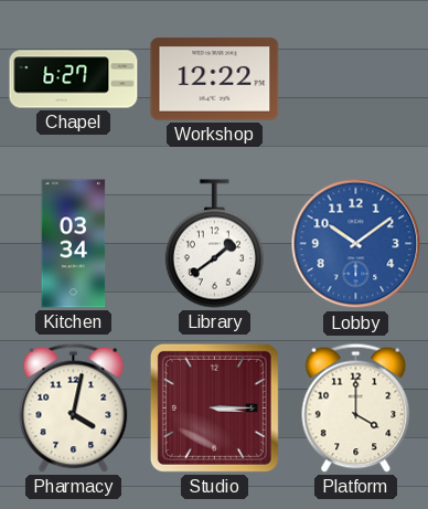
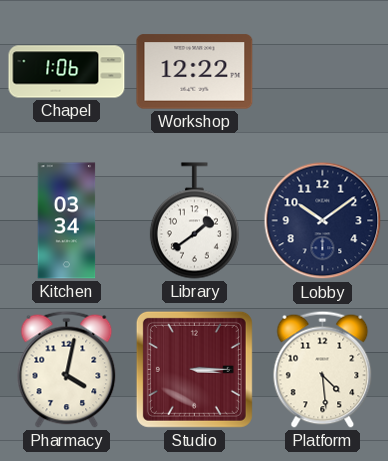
Chapel: 6:27 -> 1:06 (67, 72)
Lobby dial: blue -> navy (323, 221)
Platform: 4:00 -> 4:29 (323, 369)
